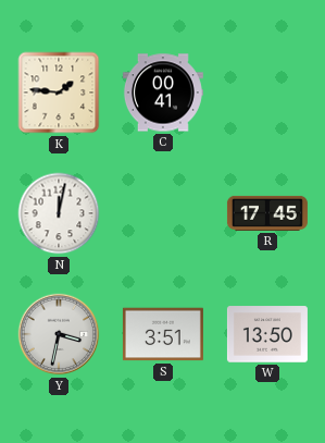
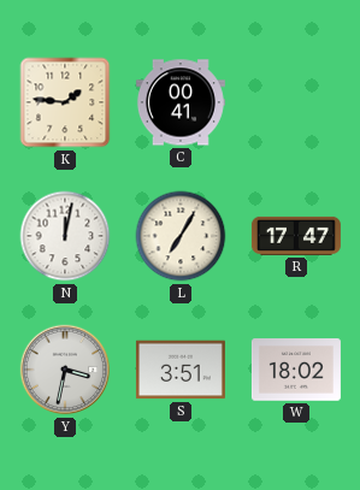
L: none -> 7:05 (181, 236)
R: 17:45 -> 17:47 (296, 236)
W: 13:50 -> 18:02 (296, 370)
